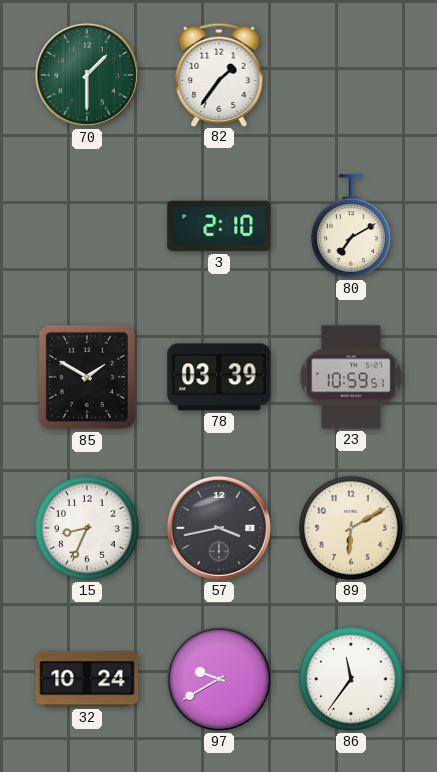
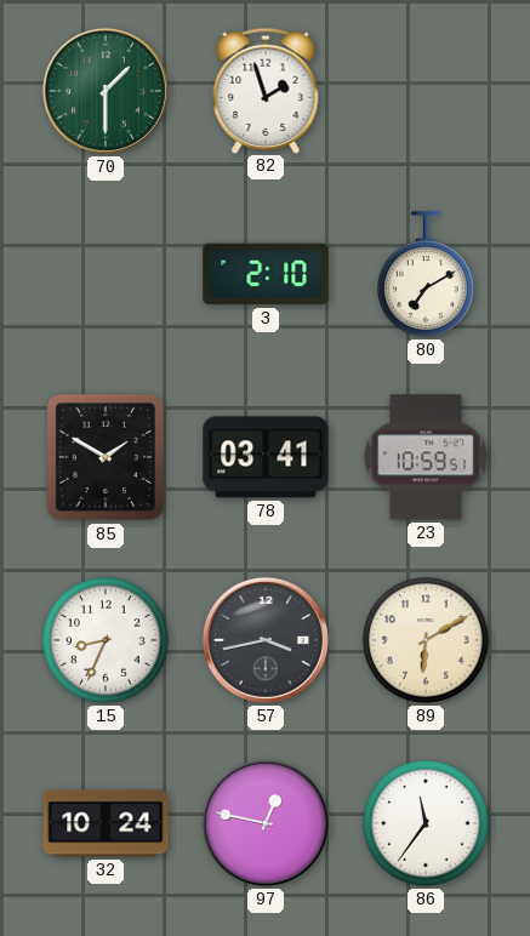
82: 1:36 -> 1:57 (266, 90)
78: 03:39 -> 03:41 (266, 457)
97: 9:40 -> 12:47 (266, 823)
